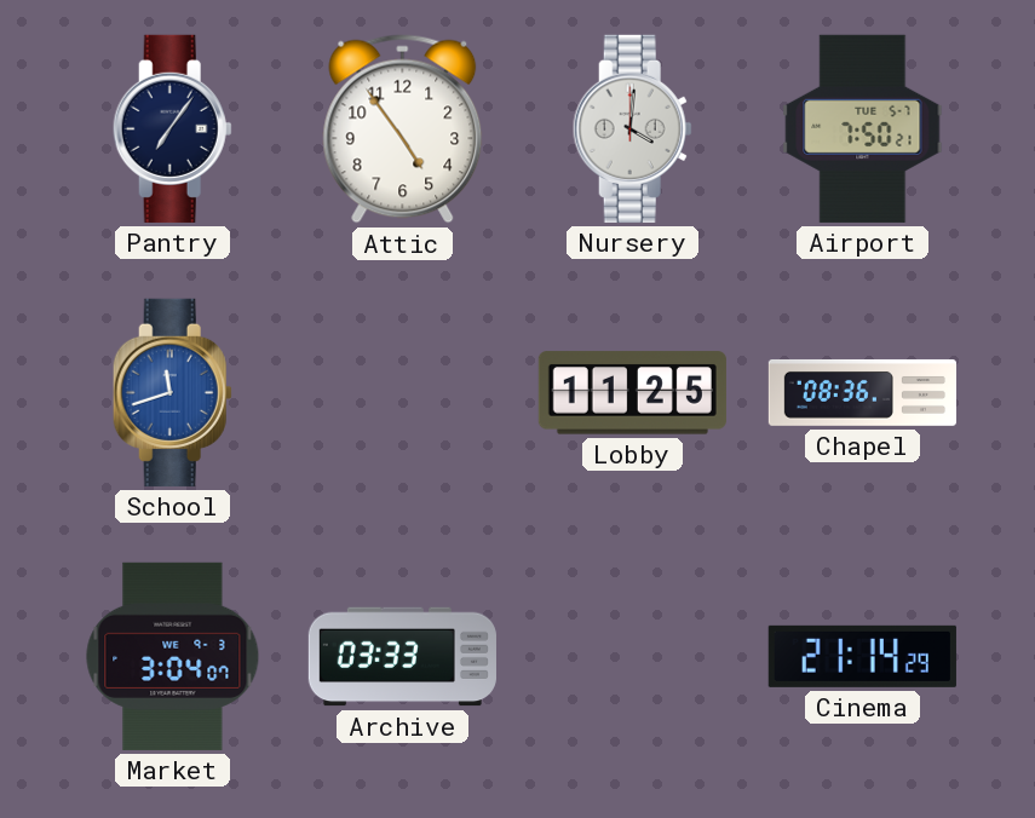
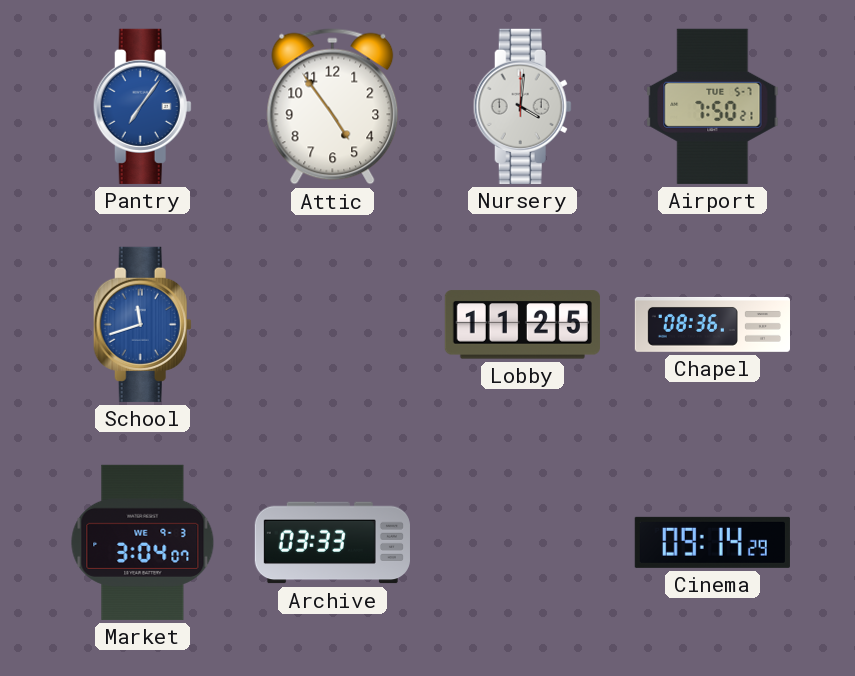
Pantry dial: navy -> blue (142, 106)
Cinema: 21:14 -> 09:14 (712, 542)
